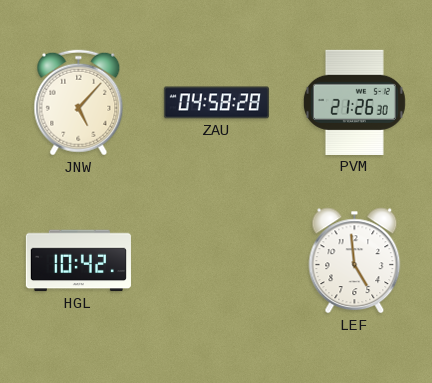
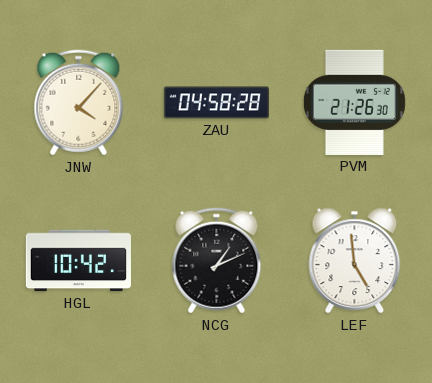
JNW: 5:07 -> 4:07 (79, 103)
NCG: none -> 1:11 (217, 261)
